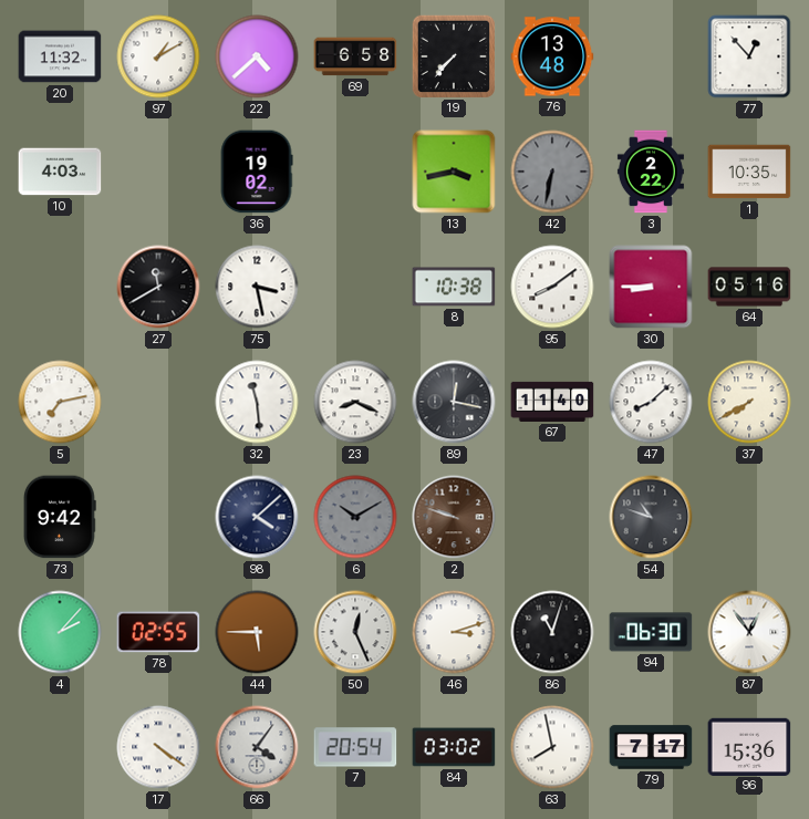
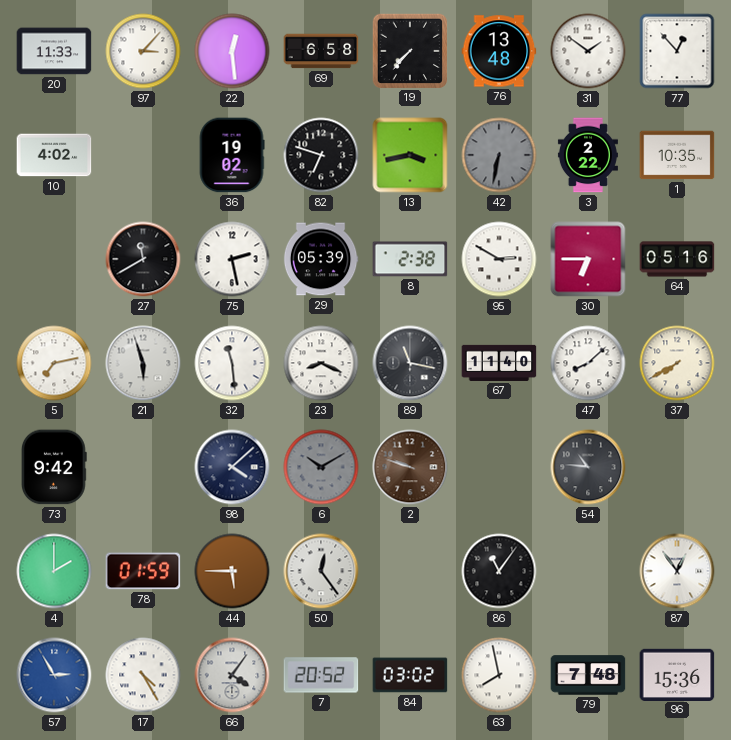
20: 11:32 -> 11:33 (54, 51)
97: 1:10 -> 3:07 (143, 51)
22: 4:38 -> 12:29 (232, 51)
31: none -> 1:51 (588, 51)
10: 4:03 -> 4:02 (54, 155)
82: none -> 6:48 (321, 155)
75: 3:28 -> 2:28 (232, 259)
29: none -> 05:39 (321, 259)
8: 10:38 -> 2:38 (410, 259)
95: 8:09 -> 2:50 (499, 259)
30: 8:45 -> 6:45 (588, 259)
21: none -> 5:57 (143, 363)
89: 12:17 -> 11:17 (410, 363)
54: 10:48 -> 10:46 (588, 467)
4: 2:07 -> 2:00 (54, 571)
78: 02:55 -> 01:59 (143, 571)
50: 12:26 -> 12:24 (321, 571)
46: 3:12 -> none (454, 632)
86: 11:03 -> 11:06 (499, 571)
94: 06:30 -> none (651, 632)
57: none -> 2:55 (54, 675)
17: 4:21 -> 4:25 (143, 675)
7: 20:54 -> 20:52 (321, 675)
79: 7:17 -> 7:48 (588, 675)
